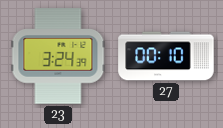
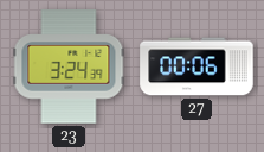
27: 00:10 -> 00:06 (197, 66)
